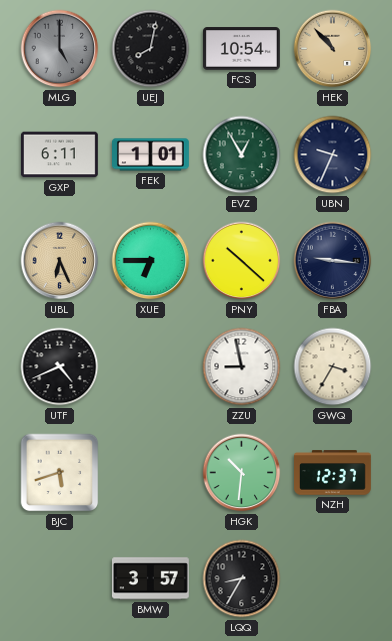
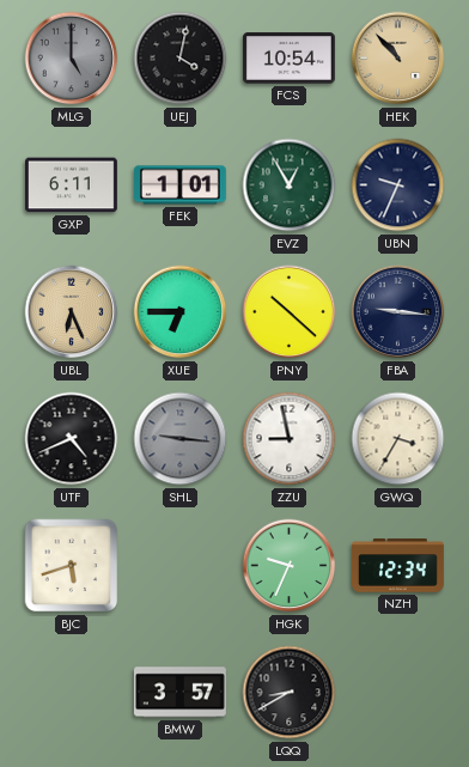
UEJ: 8:02 -> 4:02 (181, 59)
SHL: none -> 9:16 (181, 439)
HGK: 10:31 -> 9:34 (290, 566)
NZH: 12:37 -> 12:34 (398, 566)
LQQ: 8:35 -> 8:40 (290, 693)
